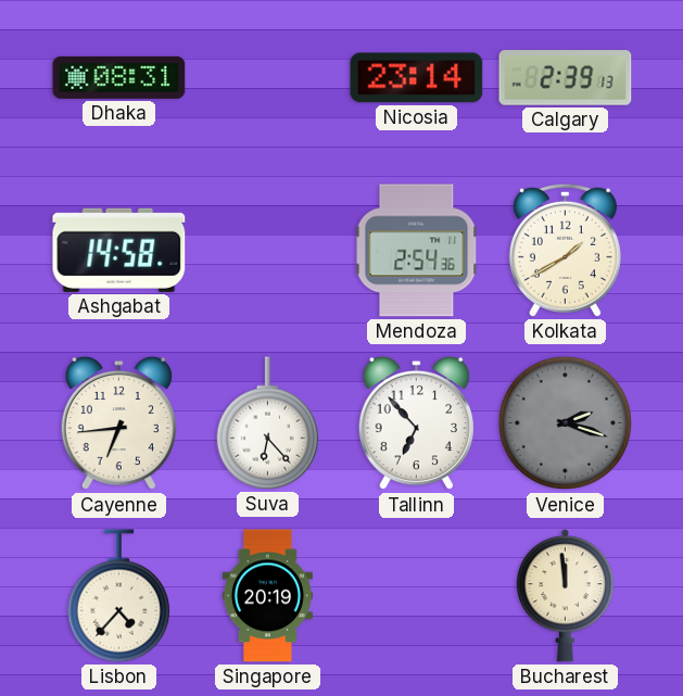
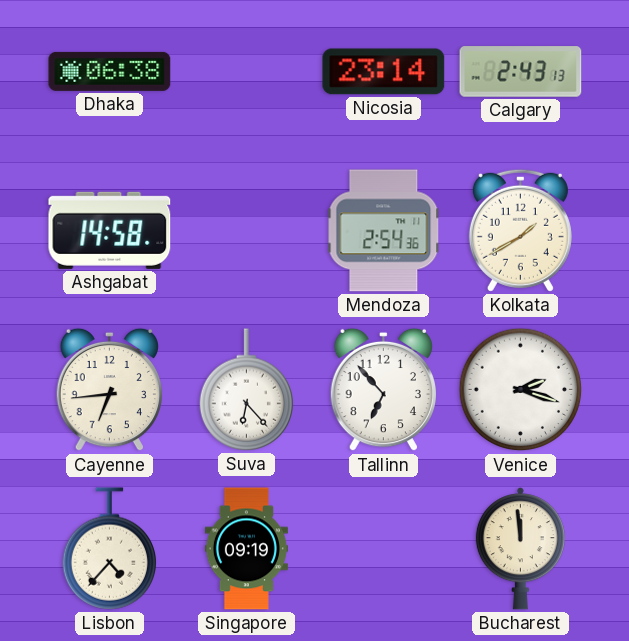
Dhaka: 08:31 -> 06:38 (110, 71)
Calgary: 2:39 -> 2:43 (521, 72)
Venice dial: grey -> white (521, 390)
Singapore: 20:19 -> 09:19 (246, 549)
